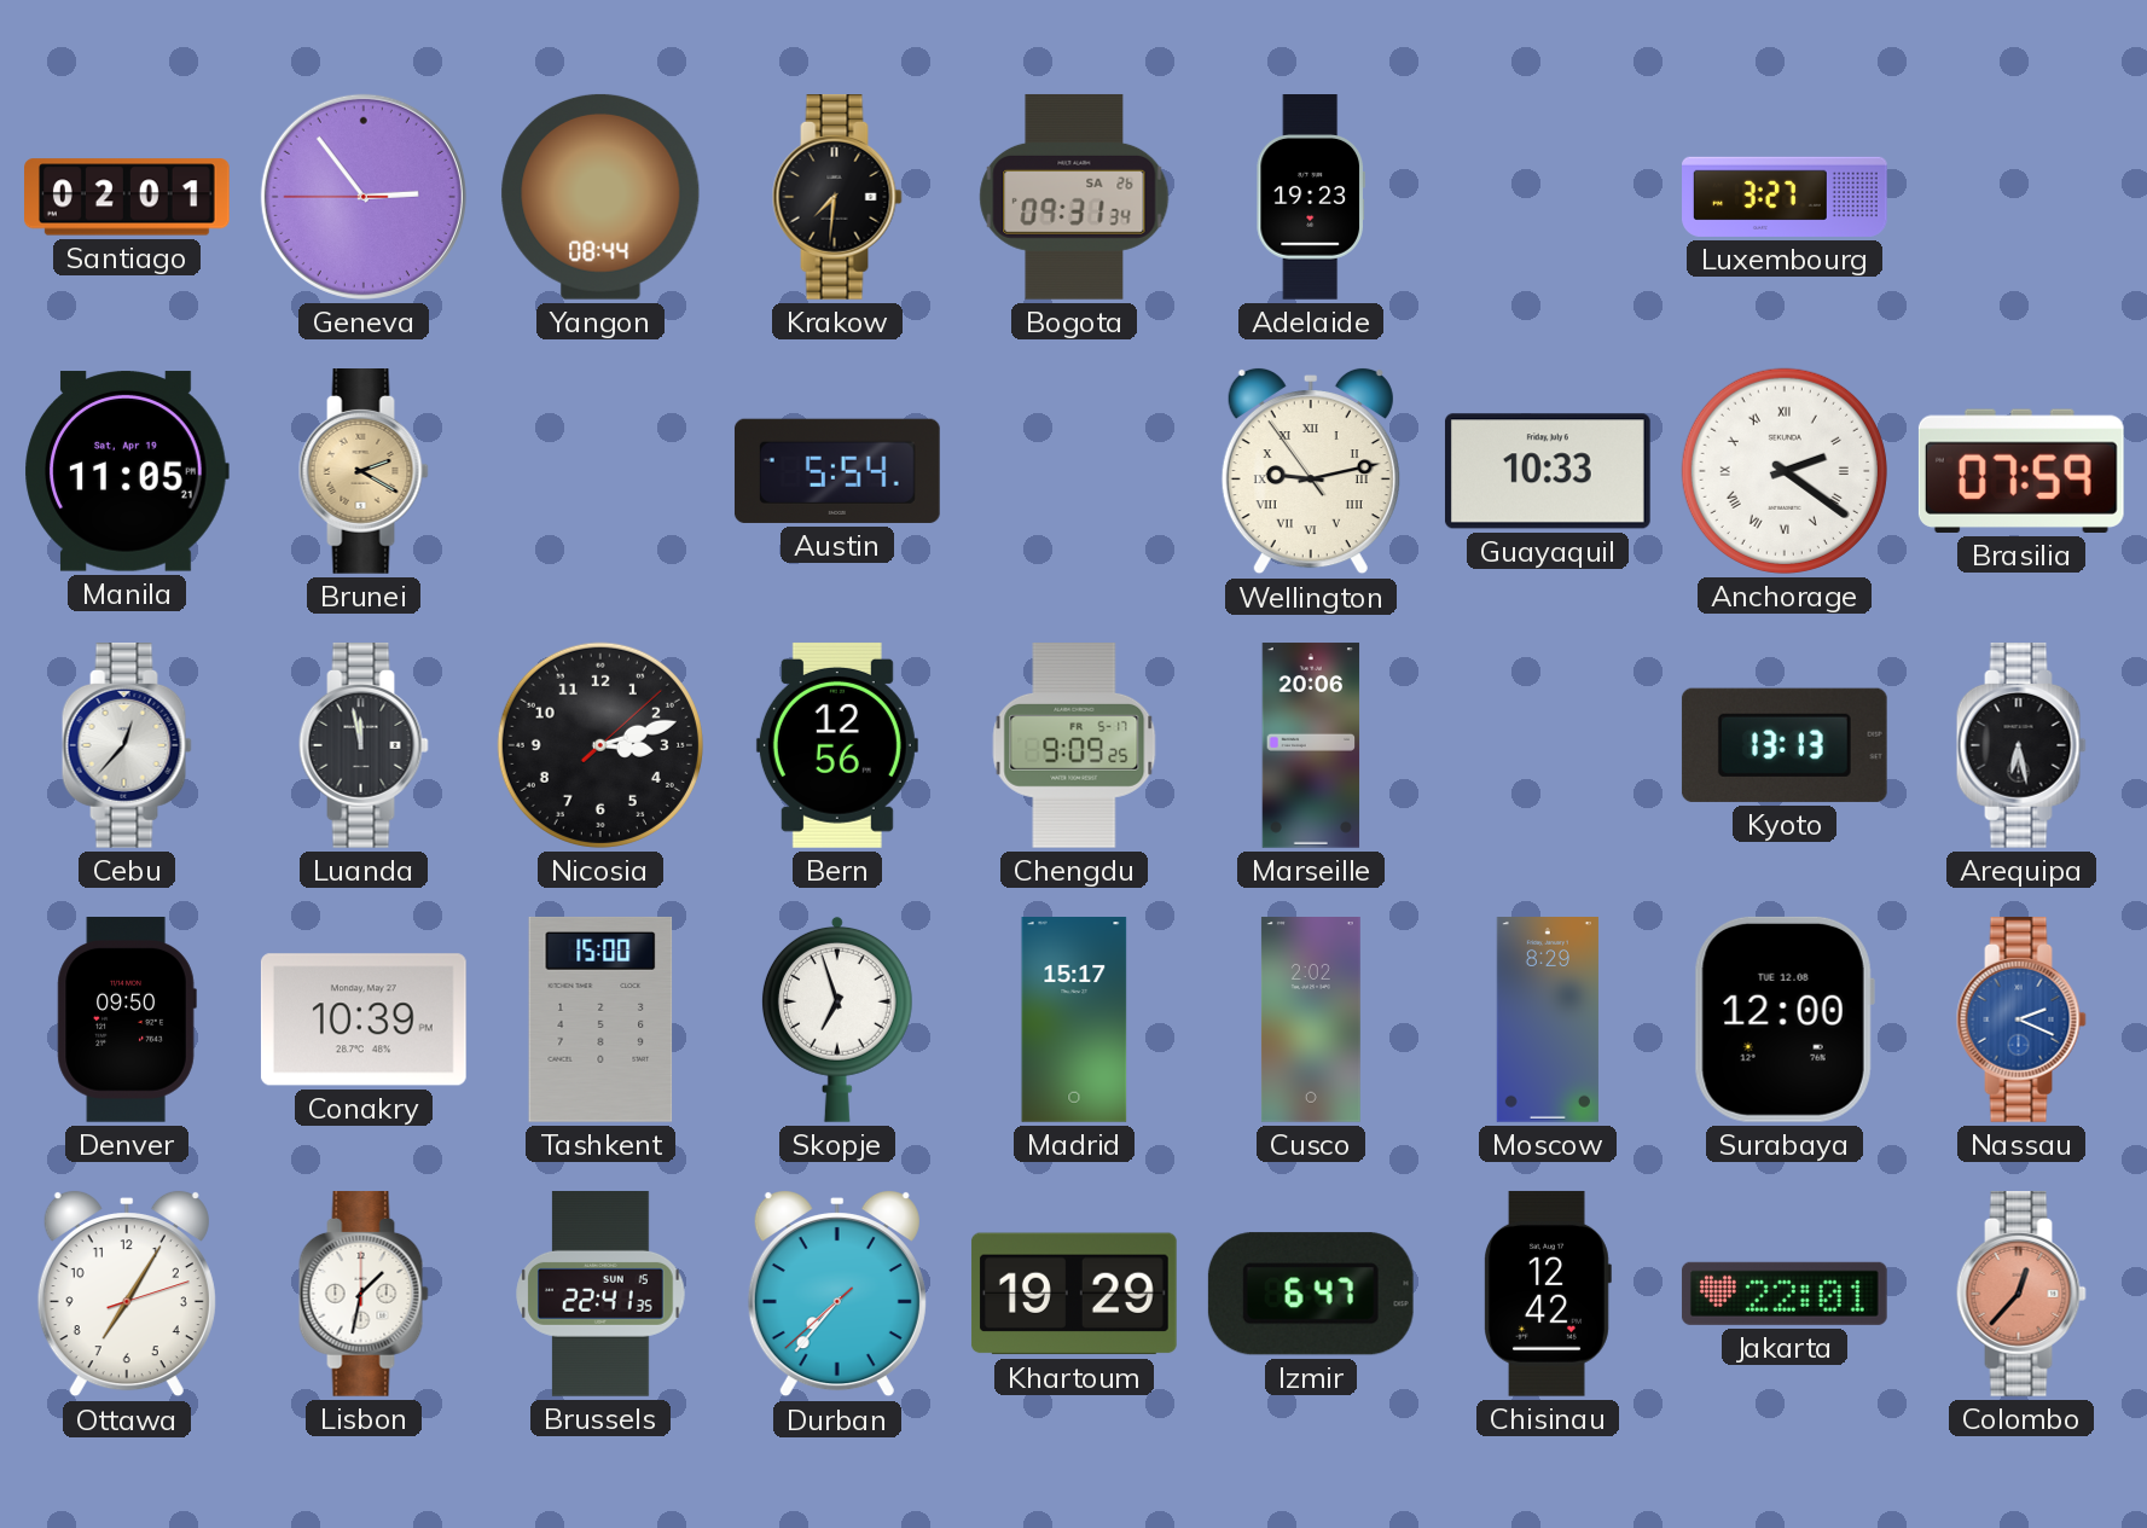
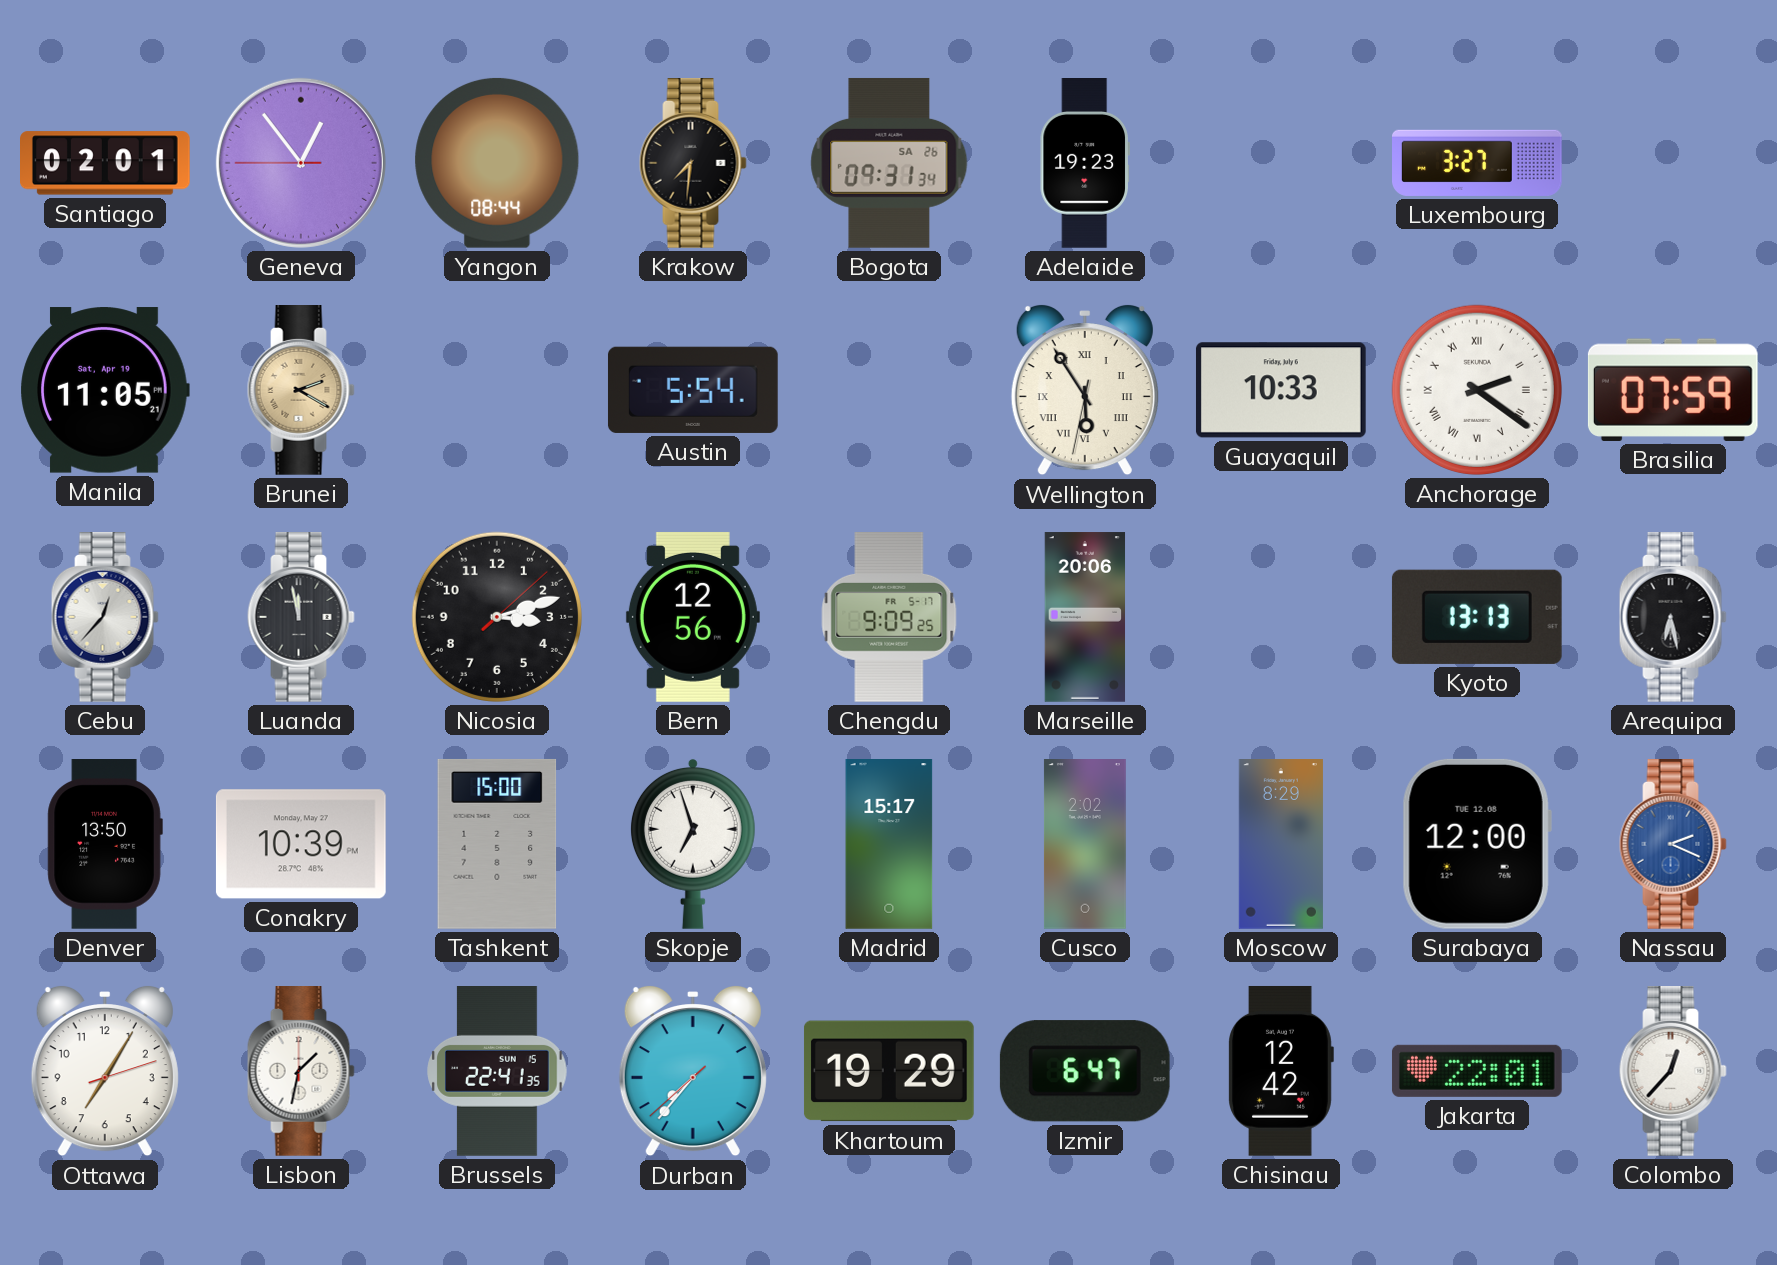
Geneva: 2:53 -> 12:53 (301, 163)
Wellington: 9:12 -> 5:54 (1085, 390)
Denver: 09:50 -> 13:50 (105, 845)
Colombo dial: salmon -> white (1673, 1072)
